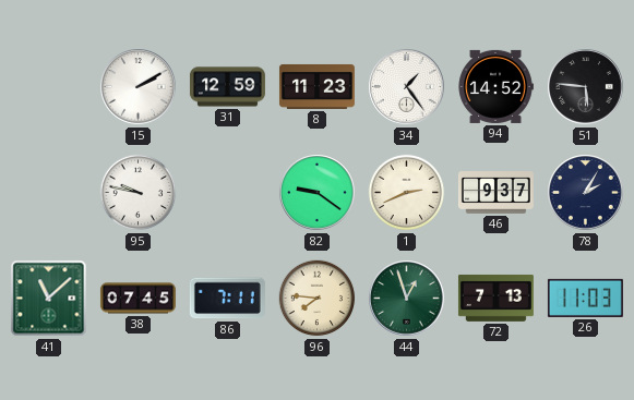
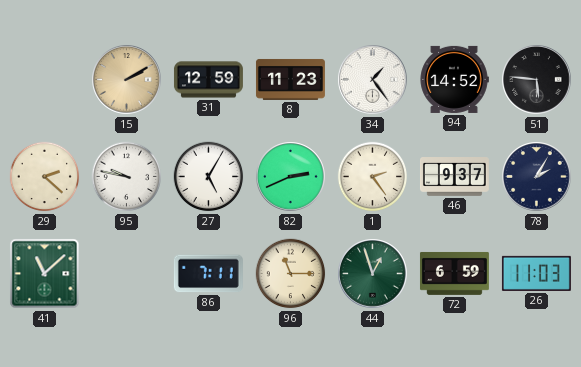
15 dial: white -> champagne (127, 80)
29: none -> 2:22 (45, 177)
27: none -> 5:05 (209, 177)
82: 9:21 -> 2:41 (291, 177)
1: 2:41 -> 2:24 (373, 177)
38: 07:45 -> none (137, 299)
96: 7:46 -> 11:15 (291, 274)
72: 7:13 -> 6:59 (454, 273)
